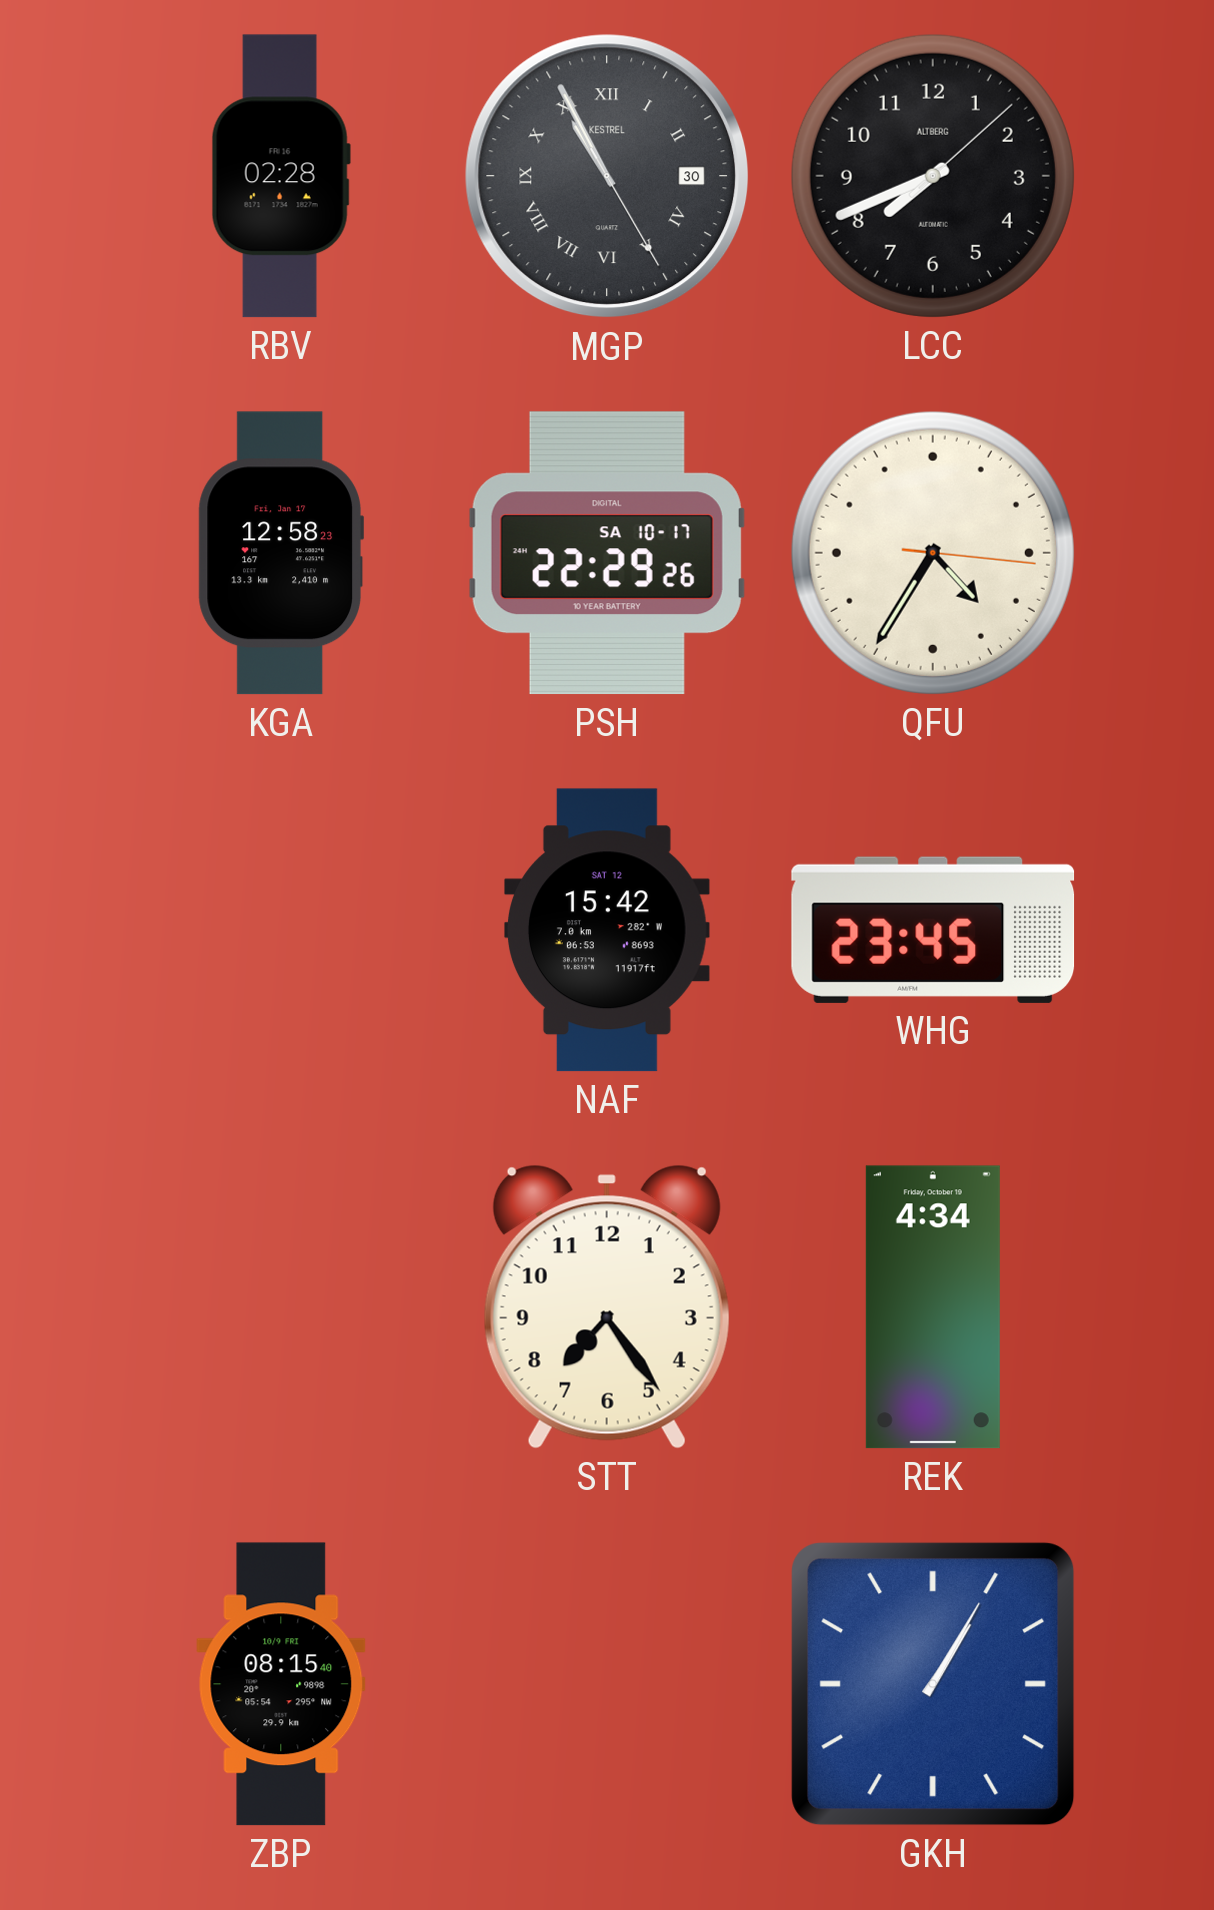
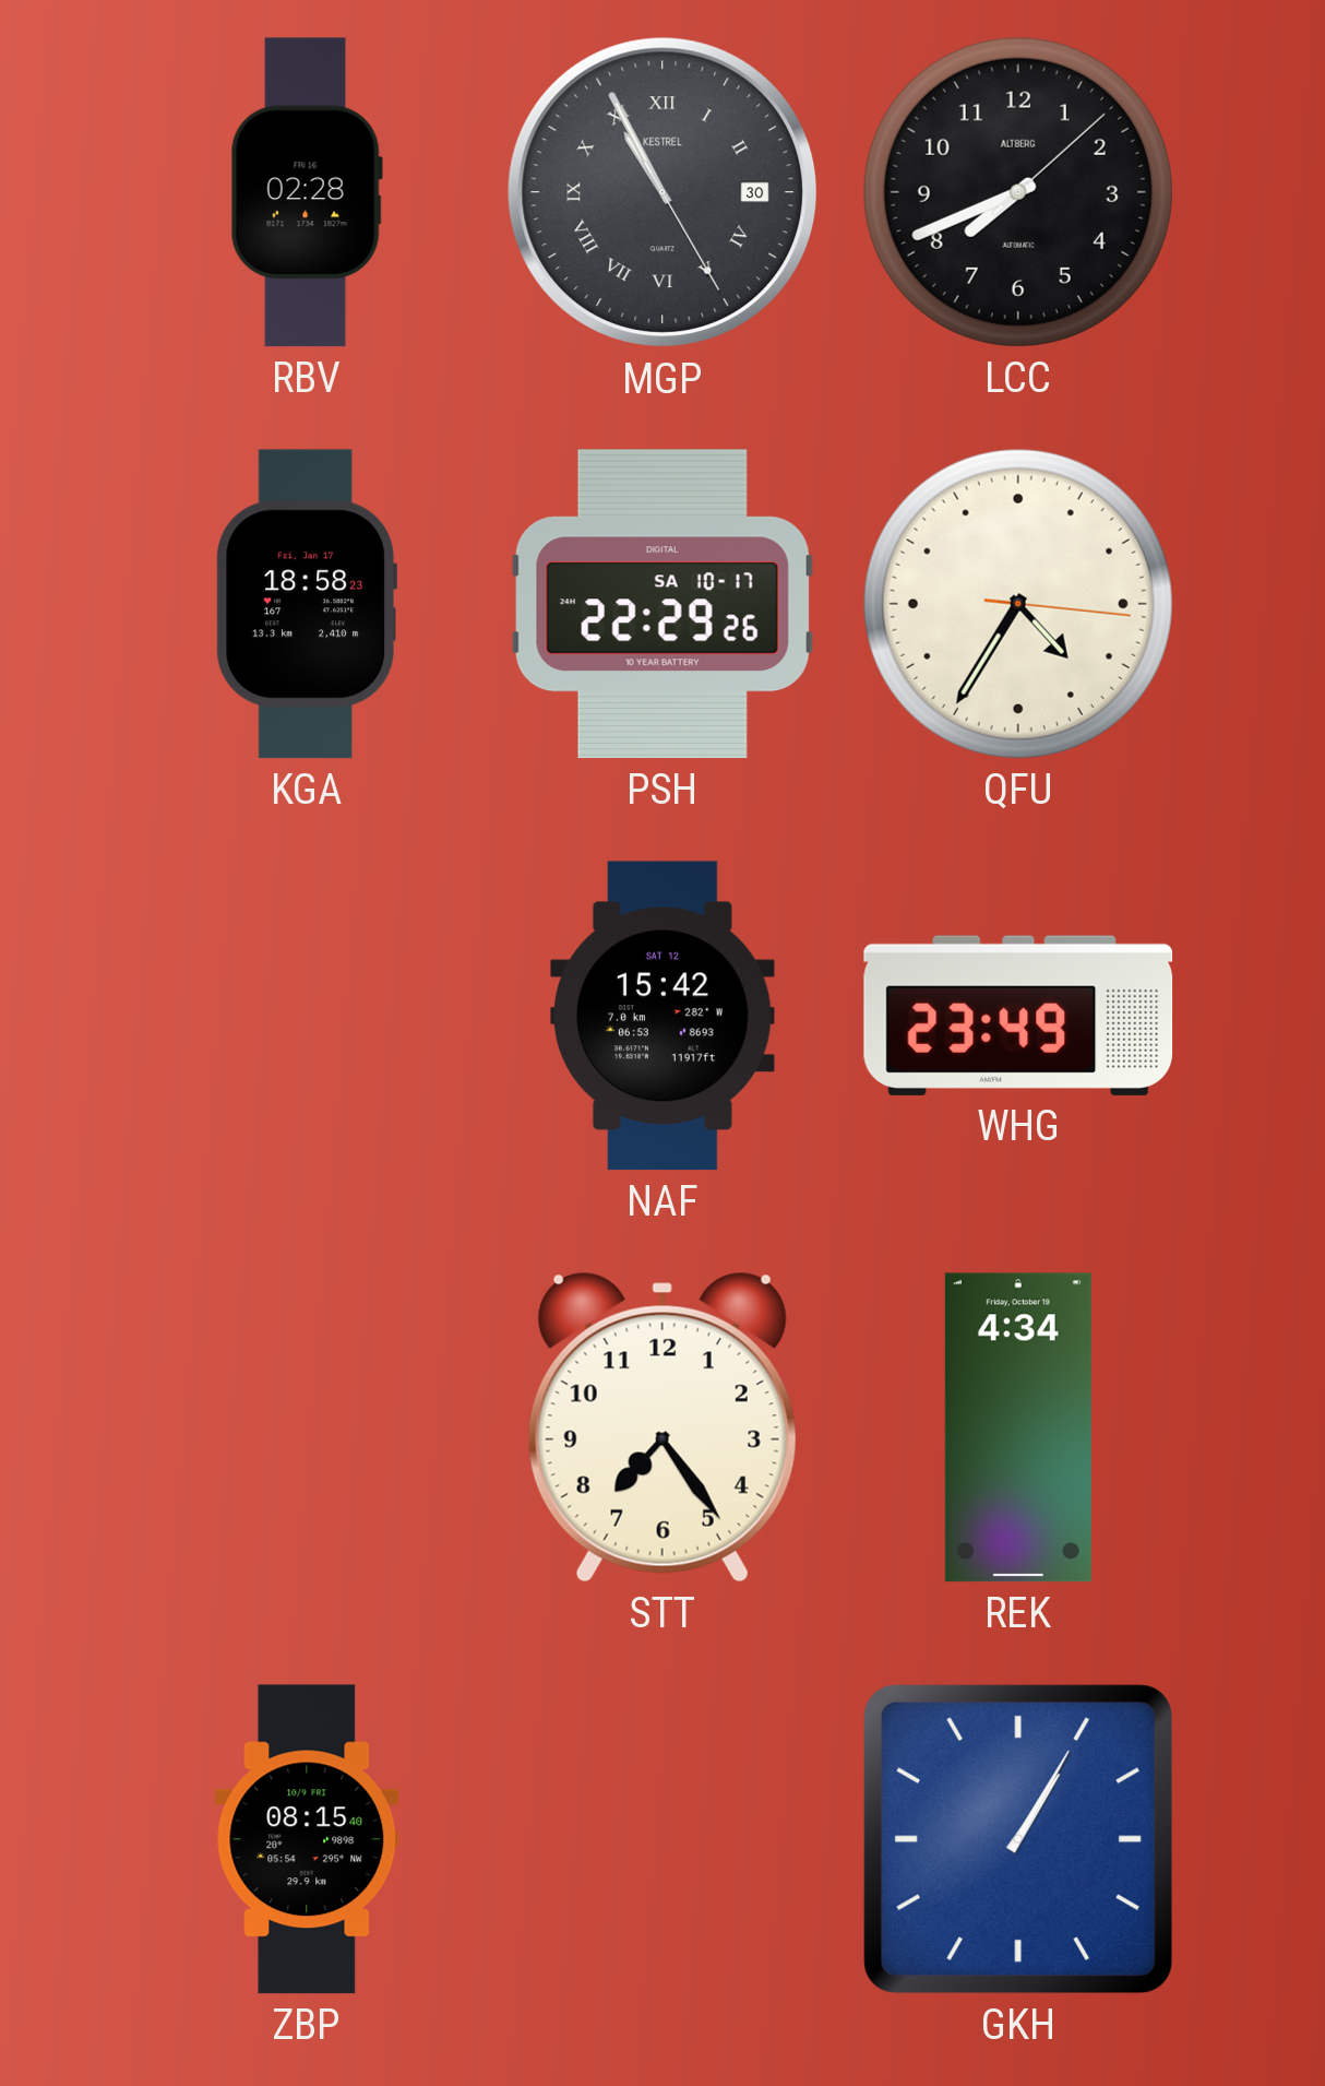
KGA: 12:58 -> 18:58 (306, 604)
WHG: 23:45 -> 23:49 (1018, 1016)
